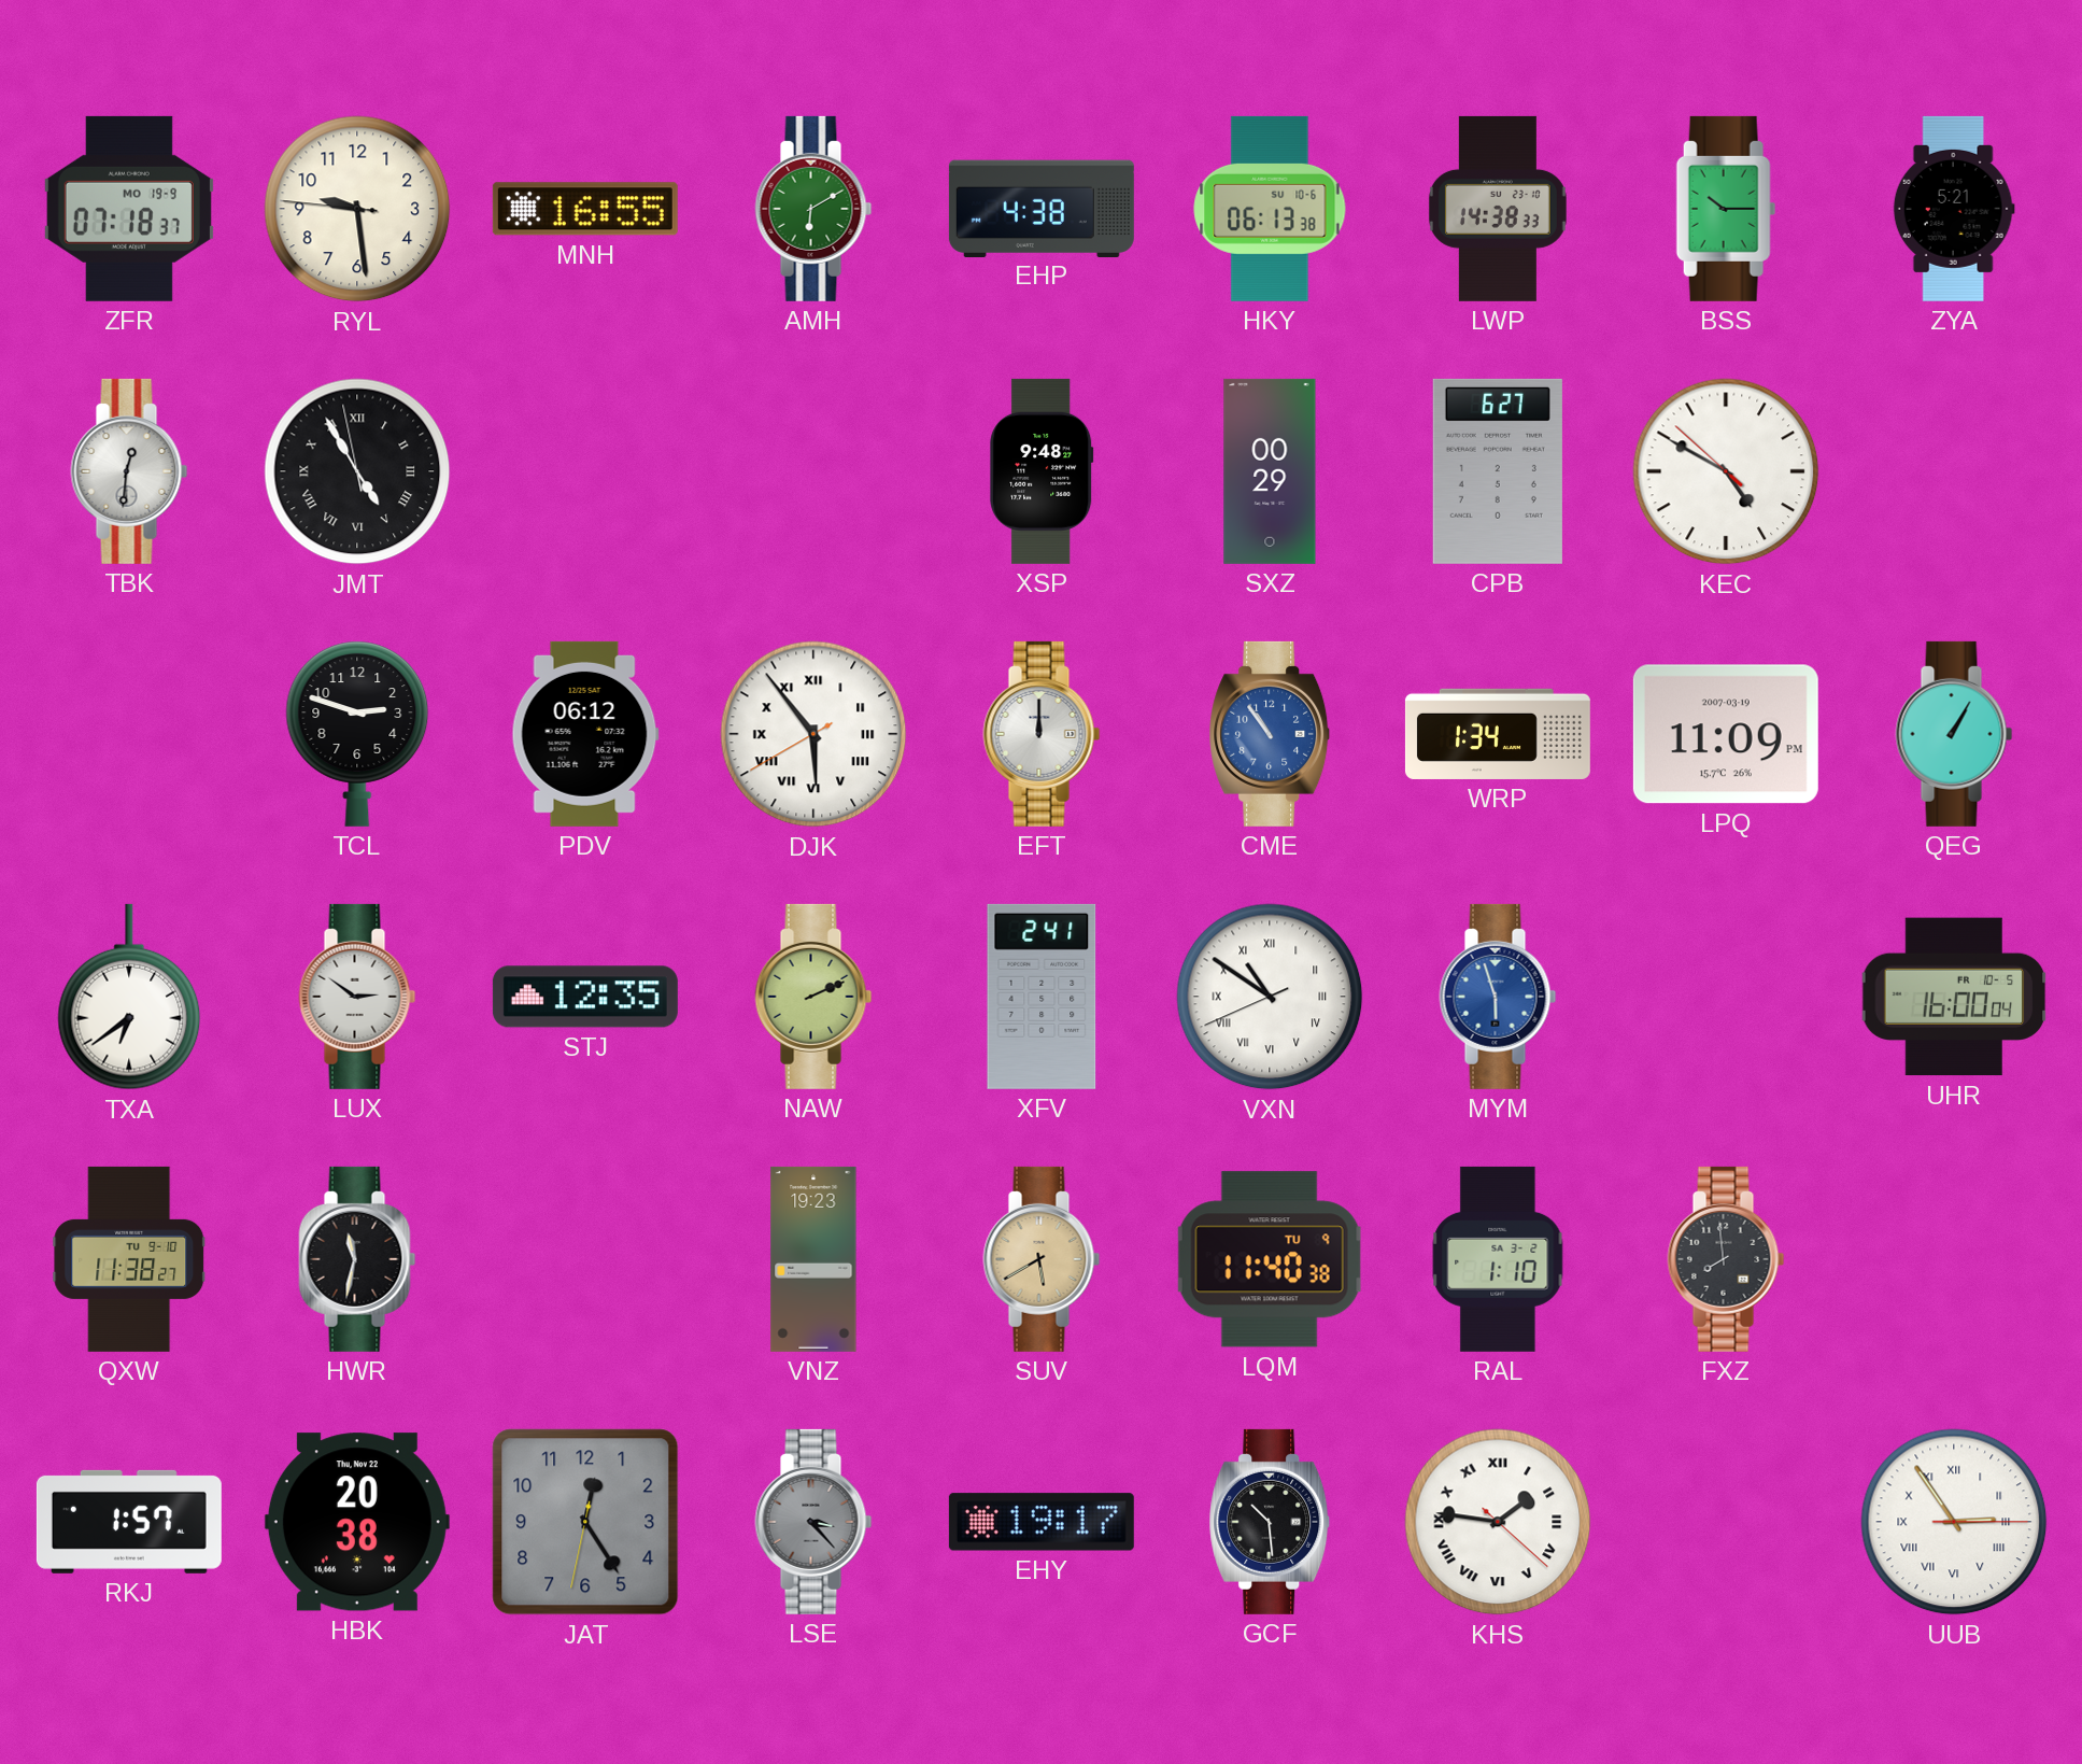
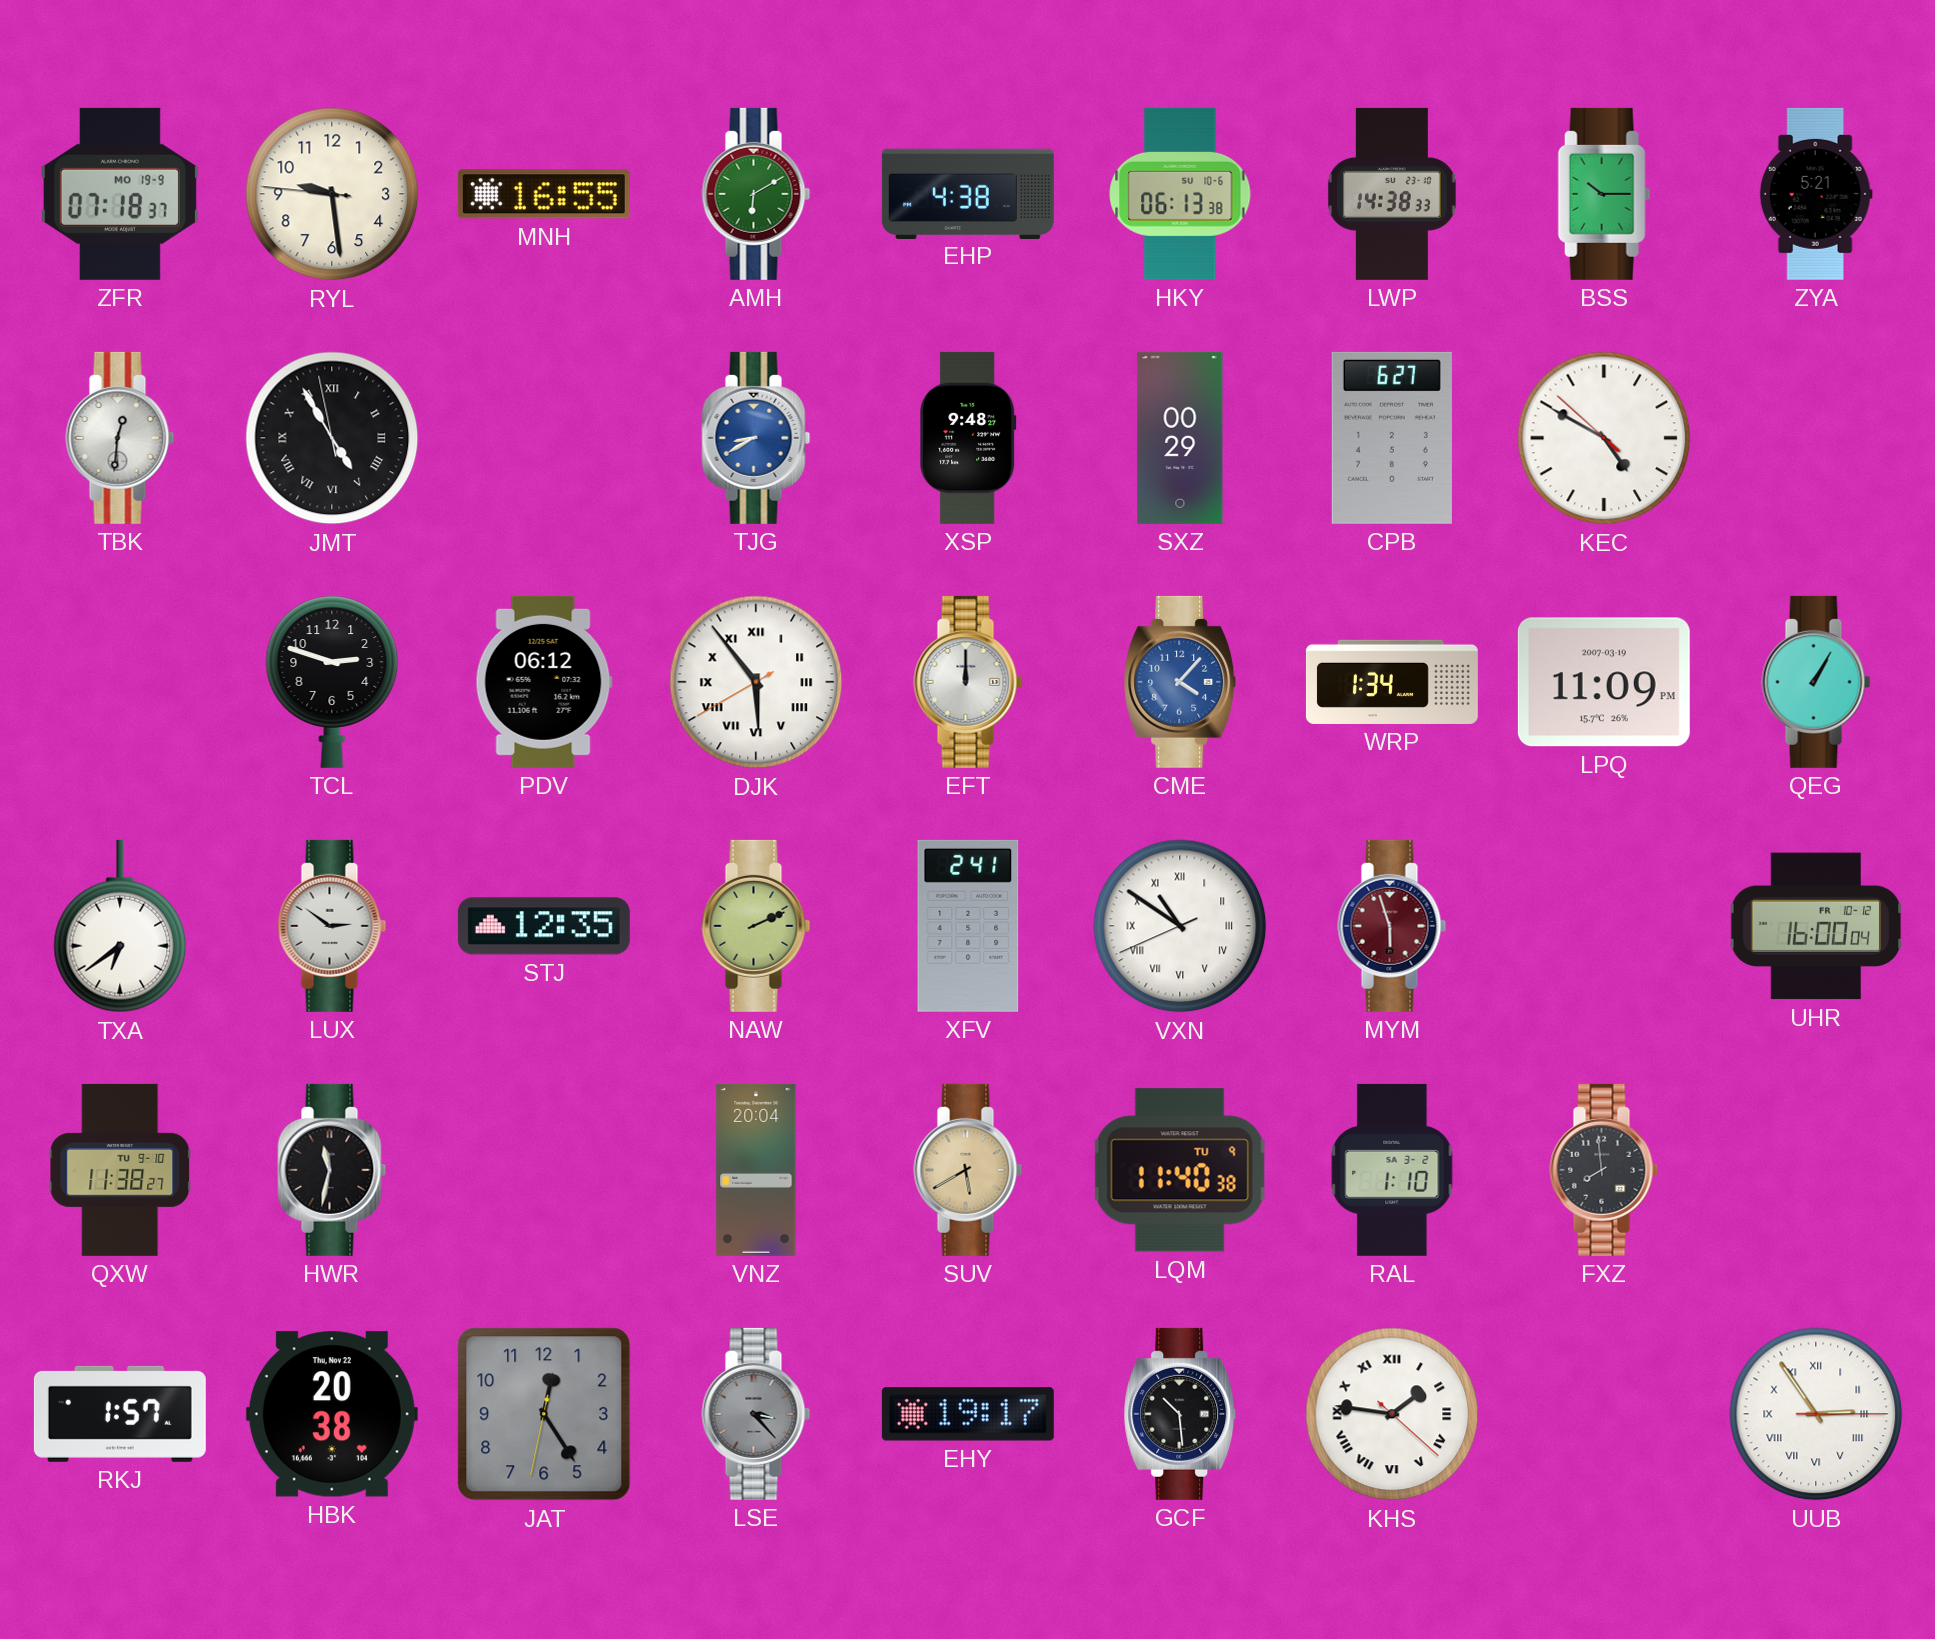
TJG: none -> 8:40 (756, 438)
CME: 10:54 -> 4:07 (1180, 682)
MYM dial: blue -> burgundy (1392, 926)
UHR date: FR 10-5 -> FR 10-12 (1816, 926)
VNZ: 19:23 -> 20:04 (756, 1170)
